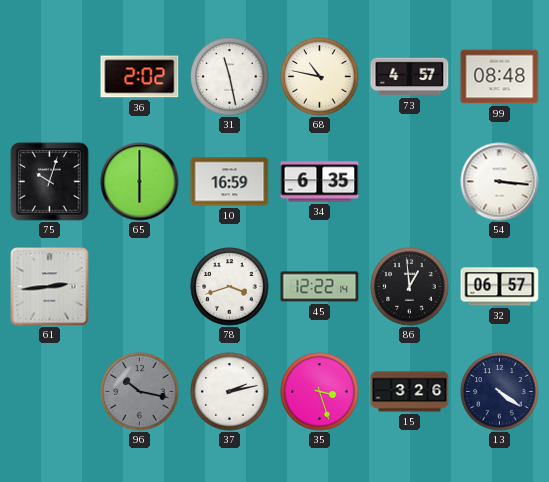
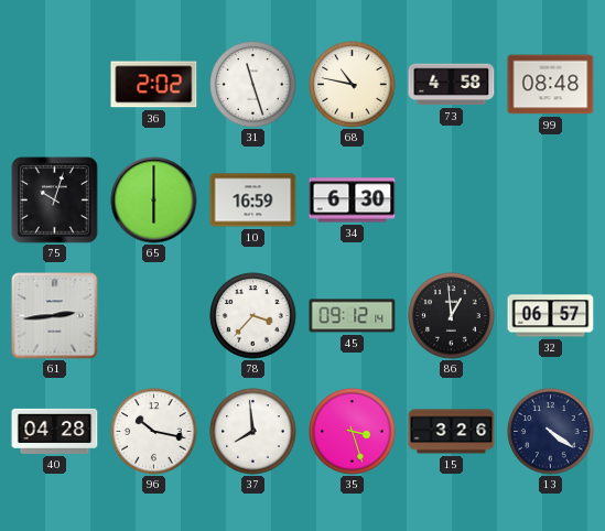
31: 11:28 -> 11:27 (253, 85)
73: 4:57 -> 4:58 (452, 85)
34: 6:35 -> 6:30 (353, 201)
54: 3:16 -> none (500, 182)
78: 3:42 -> 3:37 (253, 316)
45: 12:22 -> 09:12 (353, 316)
40: none -> 04:28 (55, 431)
96 dial: grey -> white (154, 432)
37: 2:13 -> 7:59 (253, 432)
